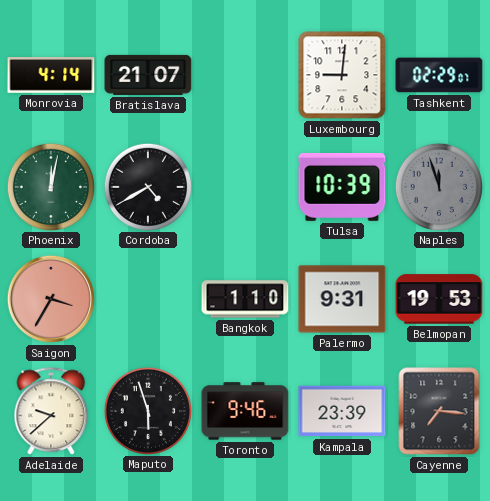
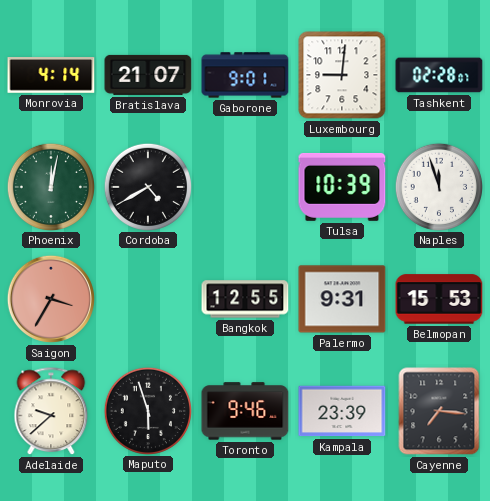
Gaborone: none -> 9:01 (245, 75)
Tashkent: 02:29 -> 02:28 (439, 75)
Naples dial: grey -> white (438, 186)
Bangkok: 1:10 -> 12:55 (245, 299)
Belmopan: 19:53 -> 15:53 (439, 299)
